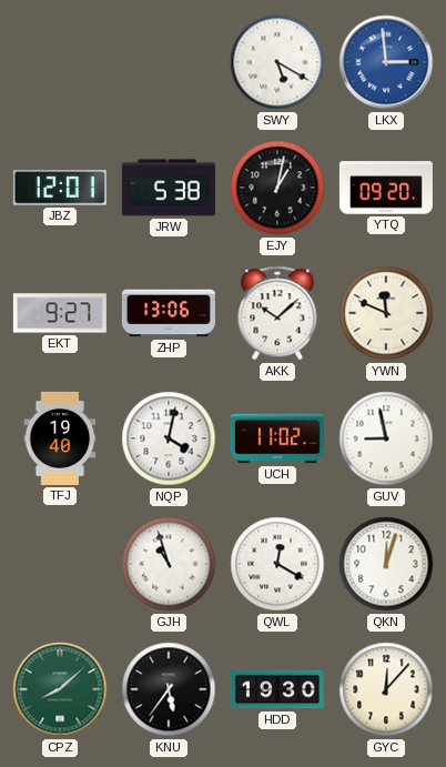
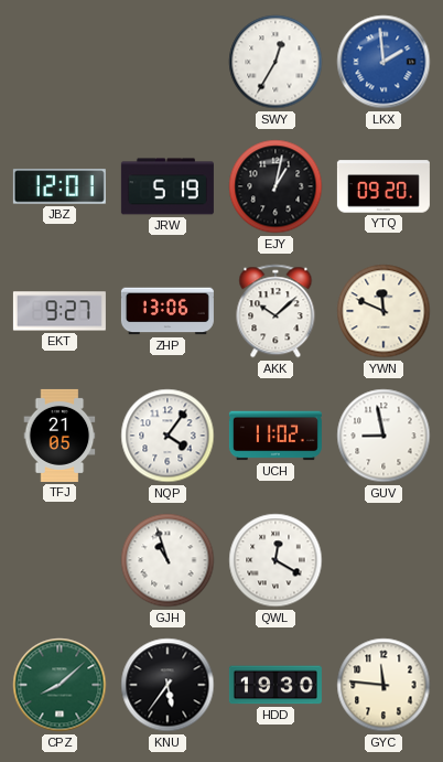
SWY: 5:20 -> 12:35 (275, 62)
LKX: 2:59 -> 1:59 (383, 62)
JRW: 5:38 -> 5:19 (168, 186)
TFJ: 19:40 -> 21:05 (60, 436)
NQP: 4:02 -> 4:06 (168, 436)
QKN: 12:03 -> none (386, 564)
GYC: 12:07 -> 11:46 (383, 685)
